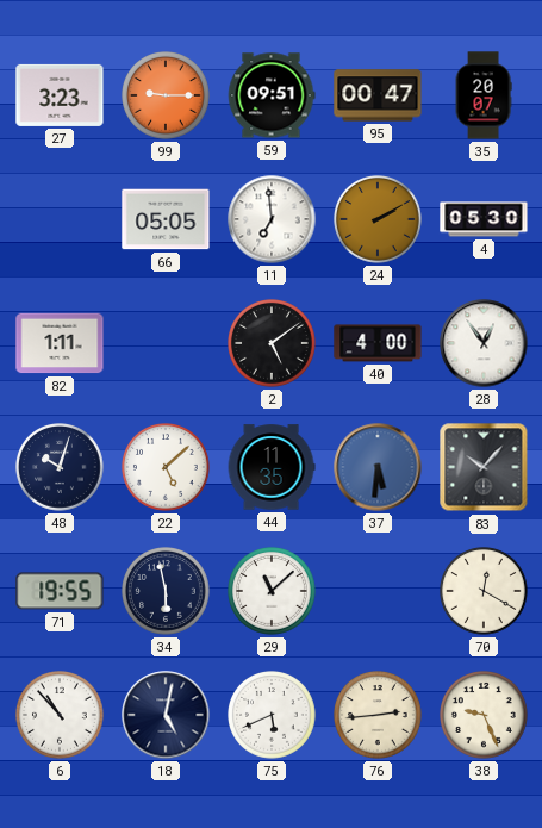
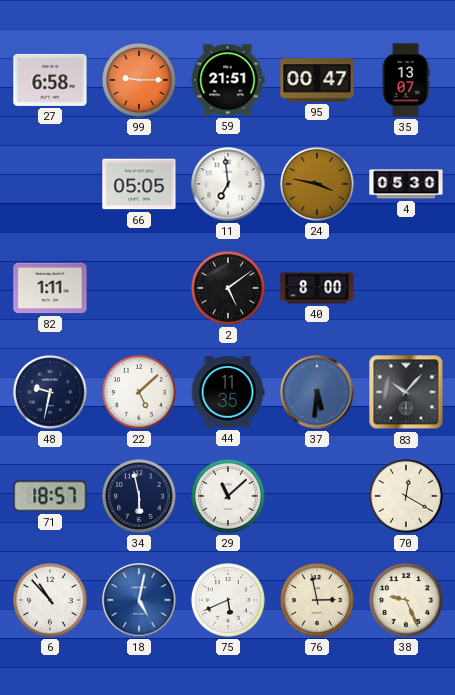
27: 3:23 -> 6:58 (50, 80)
59: 09:51 -> 21:51 (228, 80)
35: 20:07 -> 13:07 (406, 80)
24: 2:10 -> 3:47 (318, 185)
40: 4:00 -> 8:00 (317, 288)
28: 12:54 -> none (484, 343)
48: 10:03 -> 9:32 (51, 393)
71: 19:55 -> 18:57 (50, 496)
18 dial: navy -> blue (139, 600)
76: 2:44 -> 2:58 (318, 601)
